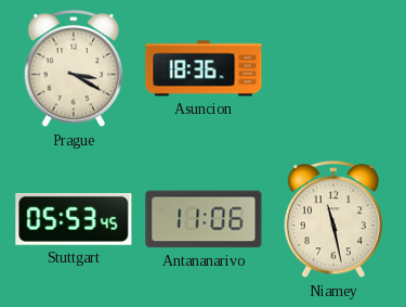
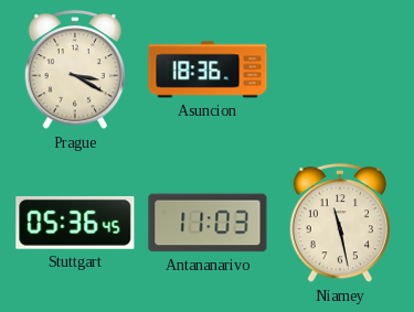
Stuttgart: 05:53 -> 05:36 (75, 223)
Antananarivo: 11:06 -> 11:03 (208, 223)
